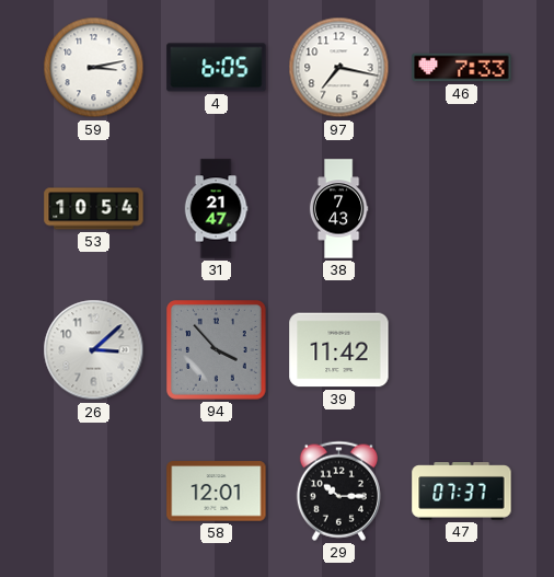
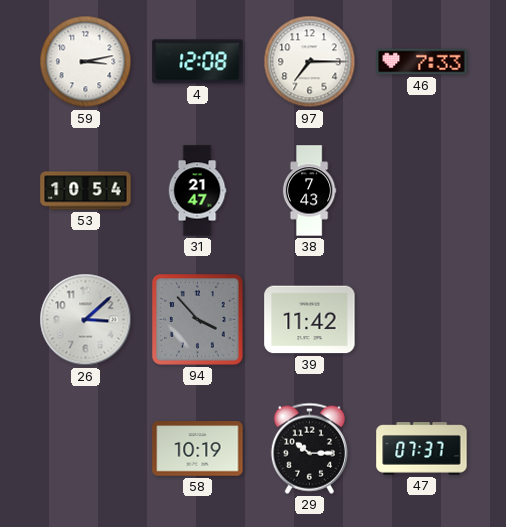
4: 6:05 -> 12:08 (198, 62)
97: 7:17 -> 7:15 (310, 62)
58: 12:01 -> 10:19 (198, 449)
